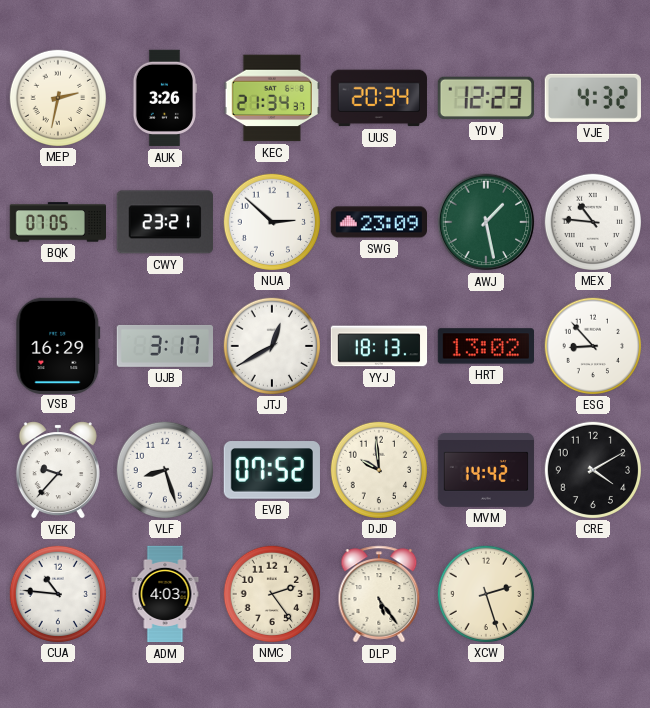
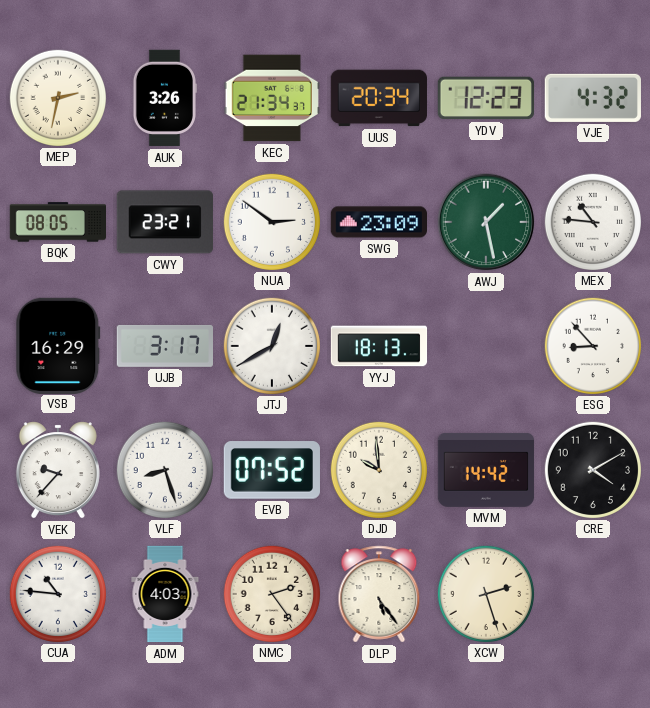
BQK: 07:05 -> 08:05 (58, 222)
NUA: 2:52 -> 2:51 (271, 221)
HRT: 13:02 -> none (485, 346)
